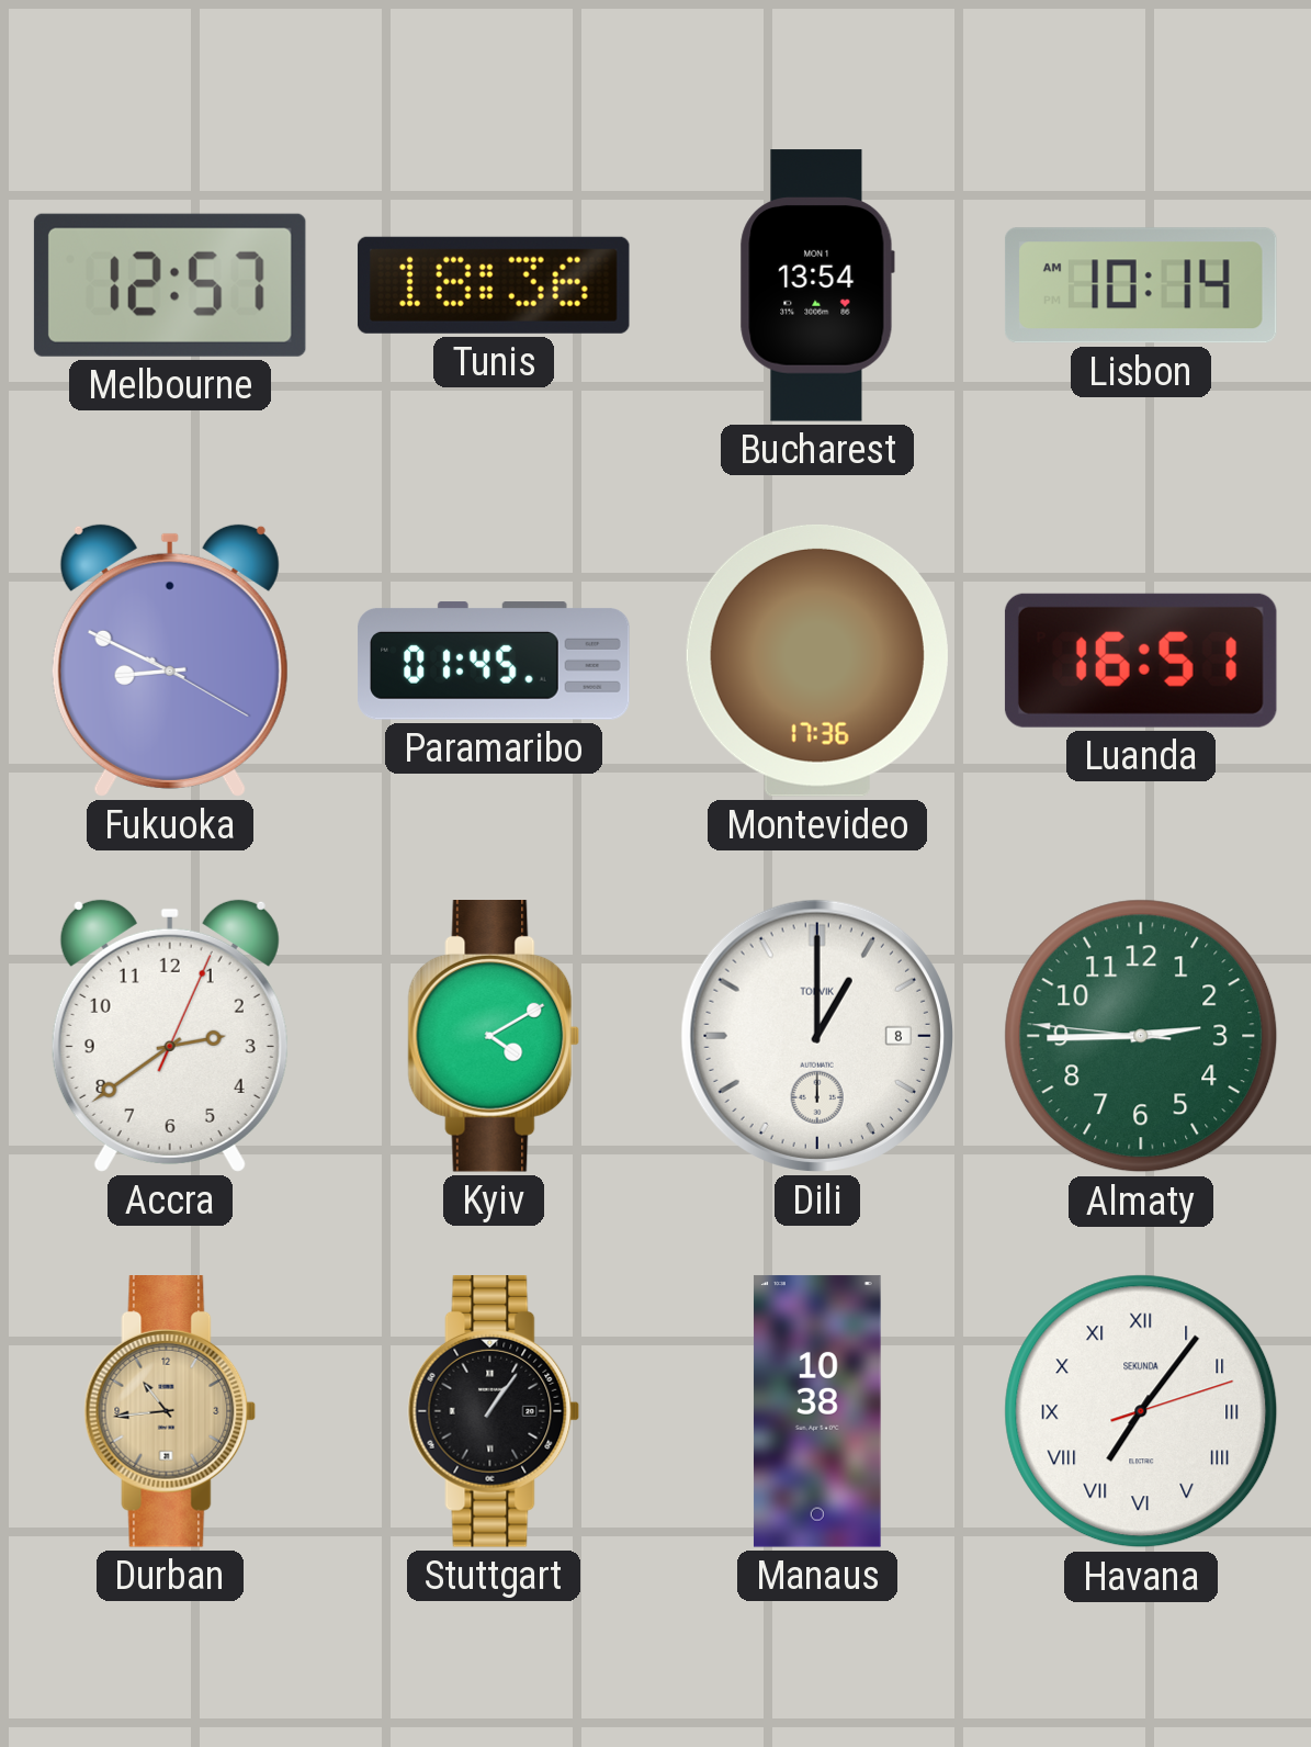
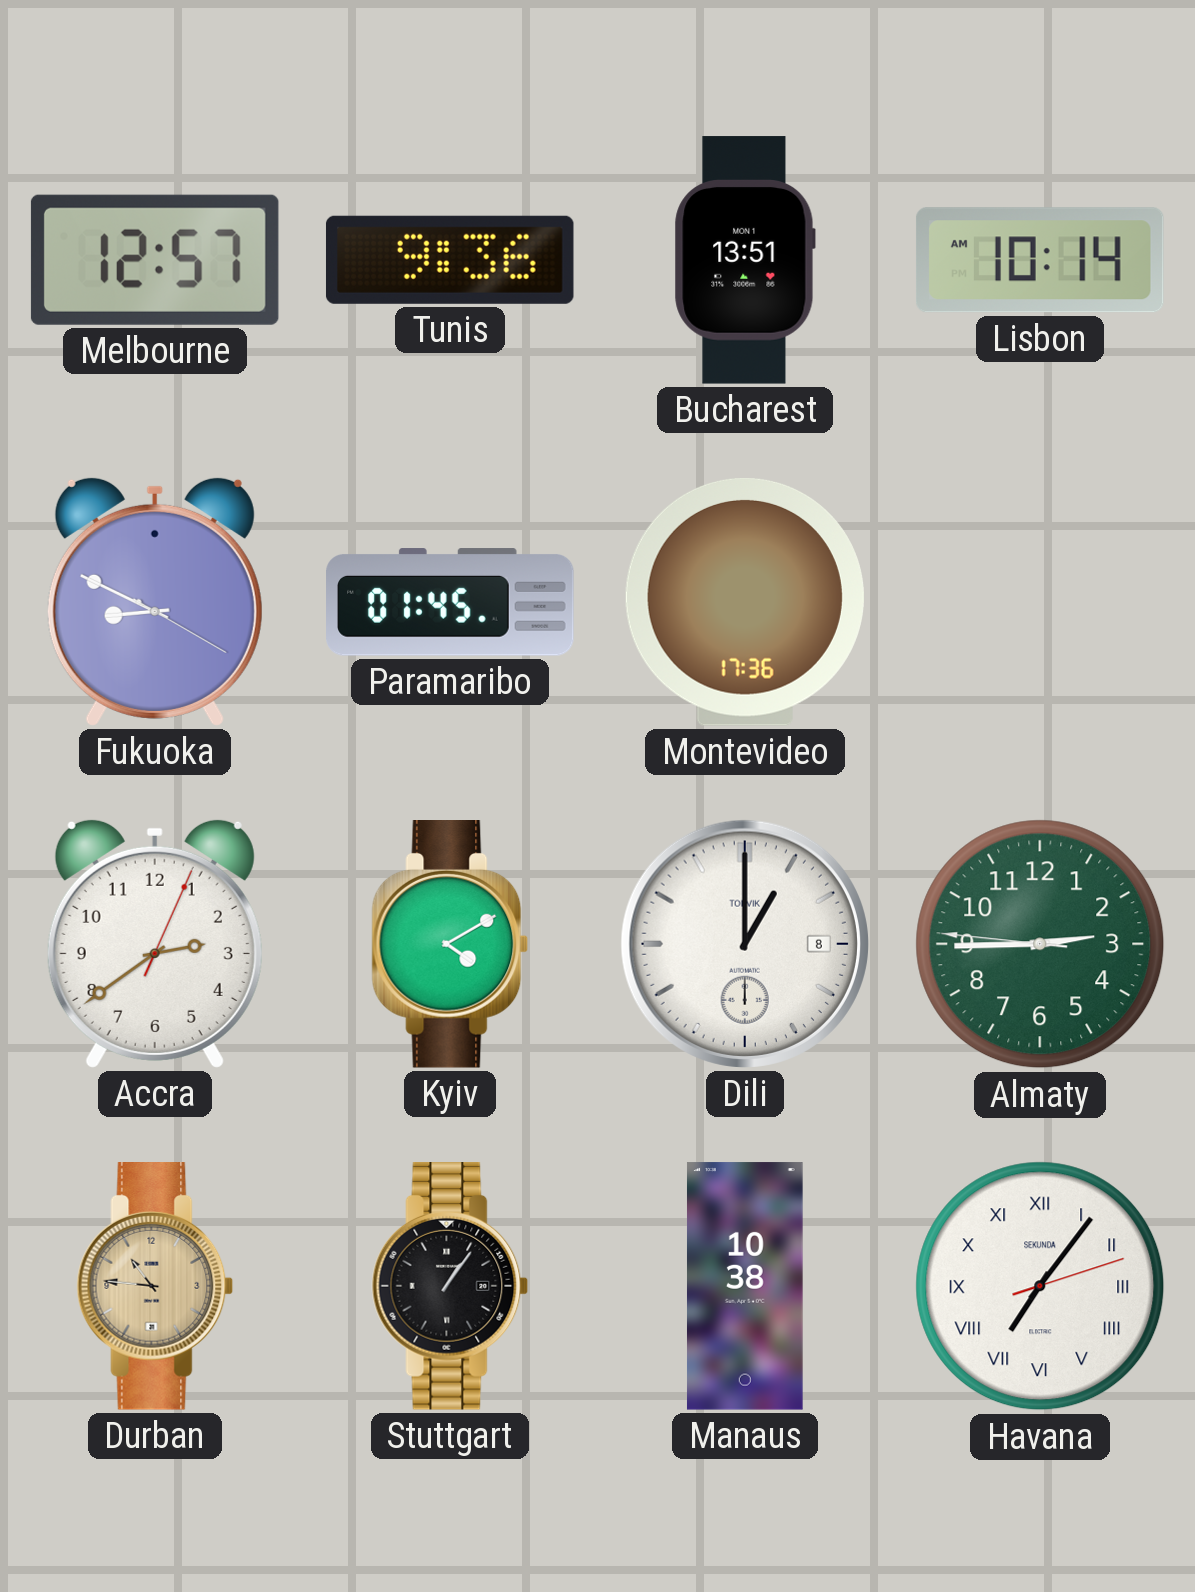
Tunis: 18:36 -> 9:36 (450, 260)
Bucharest: 13:54 -> 13:51 (745, 260)
Luanda: 16:51 -> none (1141, 661)
Durban: 10:44 -> 10:46 (155, 1287)
